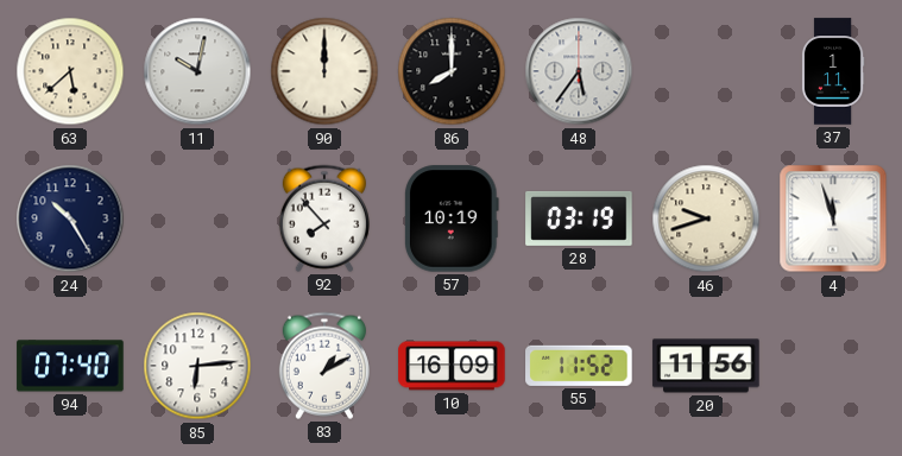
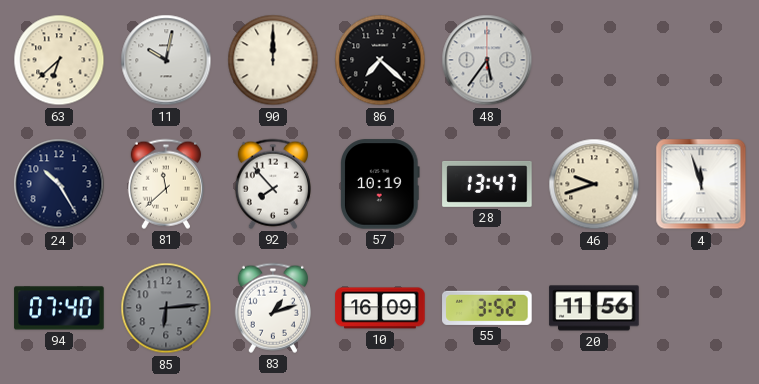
63: 5:38 -> 6:38 (59, 60)
86: 8:00 -> 7:22 (380, 60)
37: 1:11 -> none (833, 71)
81: none -> 11:38 (166, 184)
28: 03:19 -> 13:47 (487, 184)
85 dial: white -> grey (166, 308)
83: 1:10 -> 1:12 (273, 308)
55: 11:52 -> 3:52 (487, 308)
